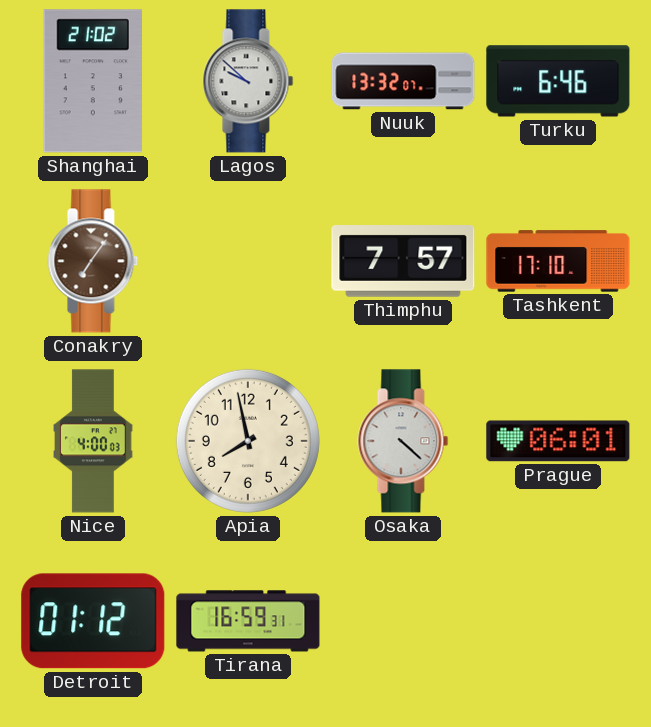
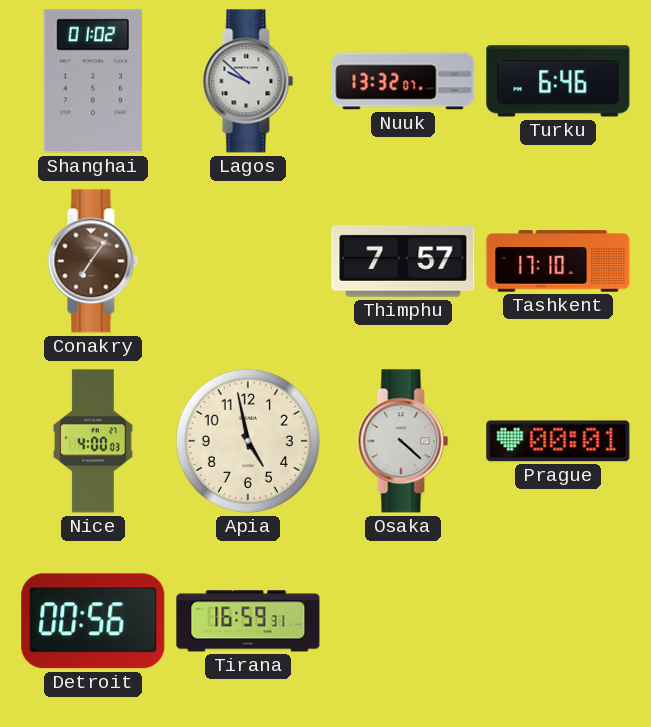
Shanghai: 21:02 -> 01:02 (92, 81)
Apia: 7:58 -> 4:58 (248, 441)
Prague: 06:01 -> 00:01 (558, 441)
Detroit: 01:12 -> 00:56 (93, 621)
